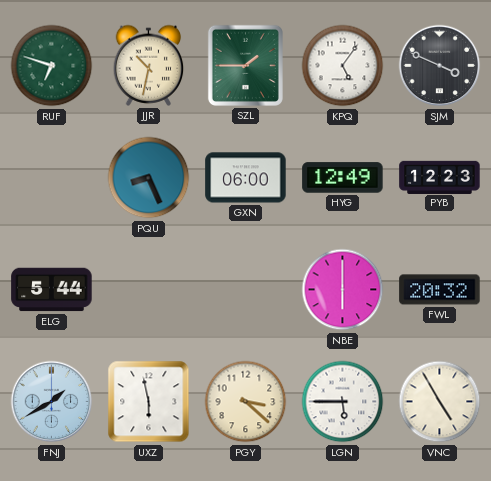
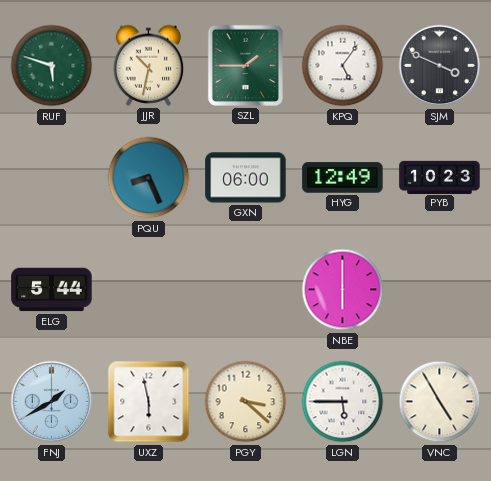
RUF: 6:48 -> 5:48 (52, 66)
PYB: 12:23 -> 10:23 (440, 177)
FWL: 20:32 -> none (440, 290)
